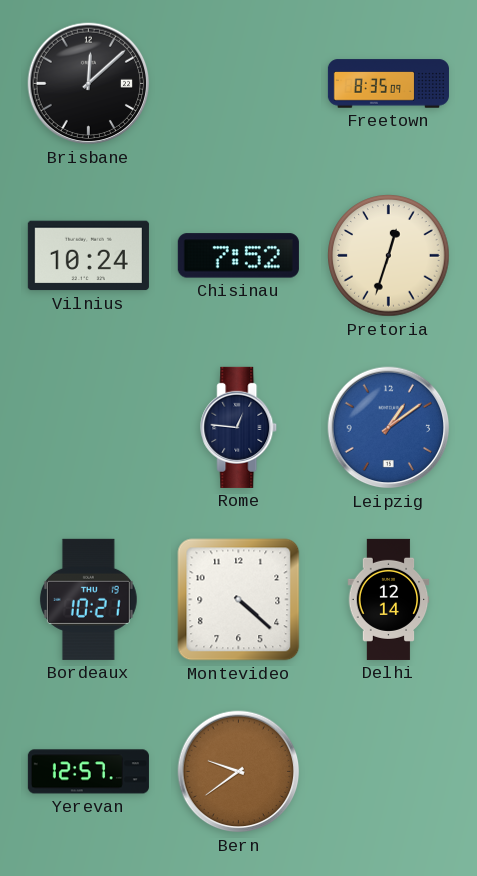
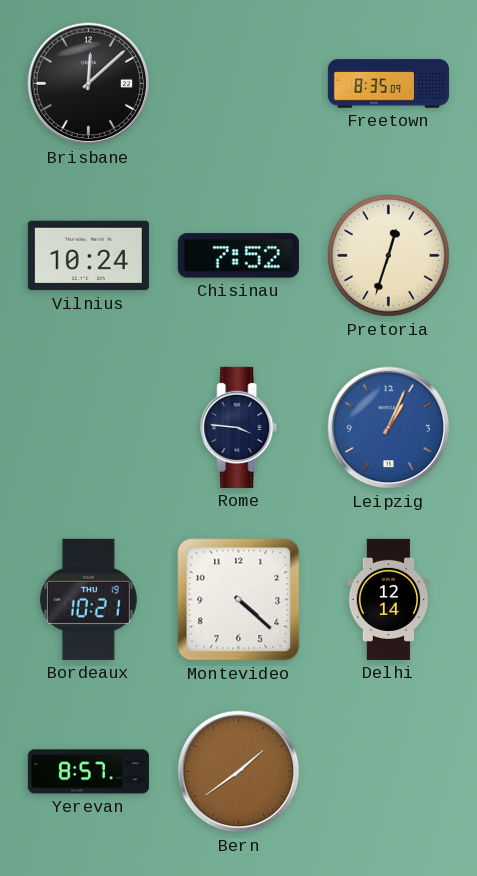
Rome: 12:46 -> 3:46 (239, 427)
Leipzig: 1:09 -> 1:04 (389, 428)
Yerevan: 12:57 -> 8:57 (88, 772)
Bern: 9:39 -> 1:39 (239, 772)
